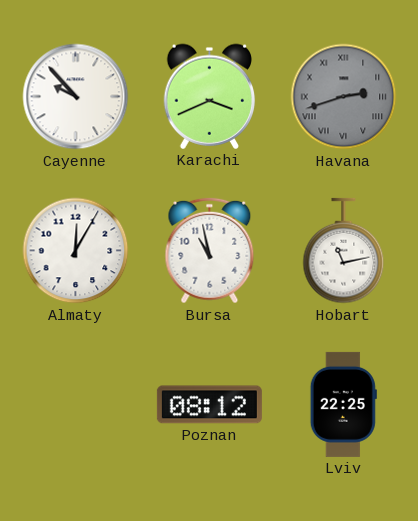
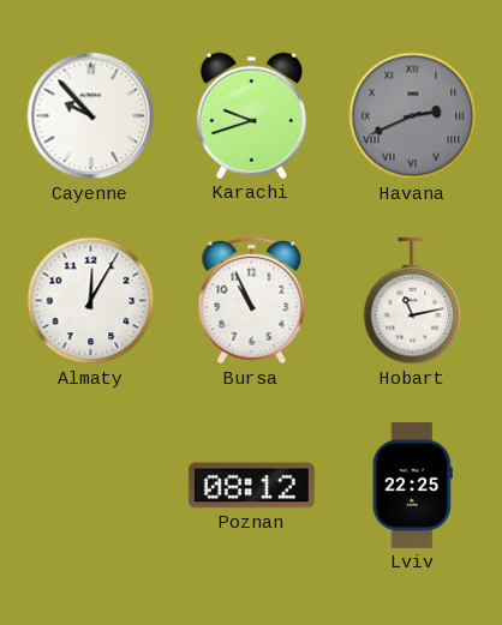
Karachi: 3:41 -> 9:42 (252, 115)
Havana: 2:42 -> 2:41 (413, 116)
Bursa: 10:58 -> 10:56 (252, 301)
